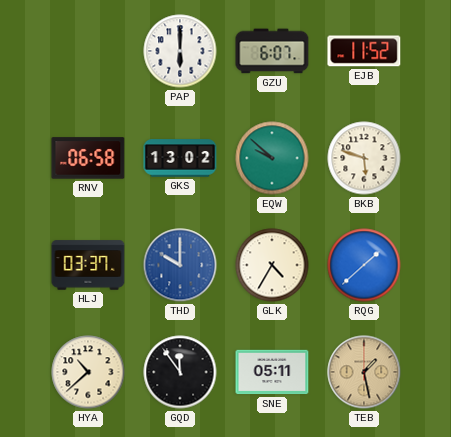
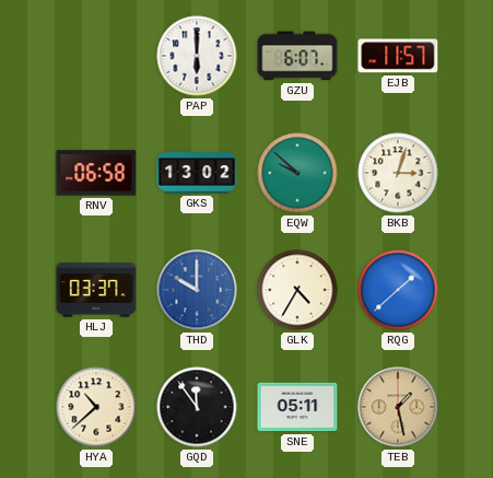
EJB: 11:52 -> 11:57 (398, 56)
BKB: 5:48 -> 3:03 (398, 173)
